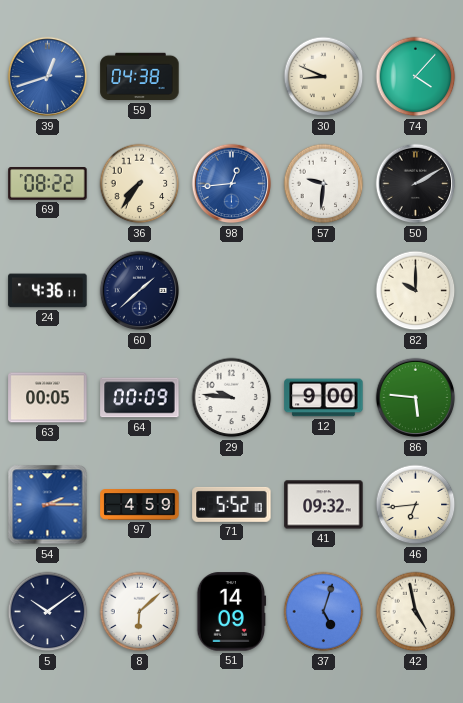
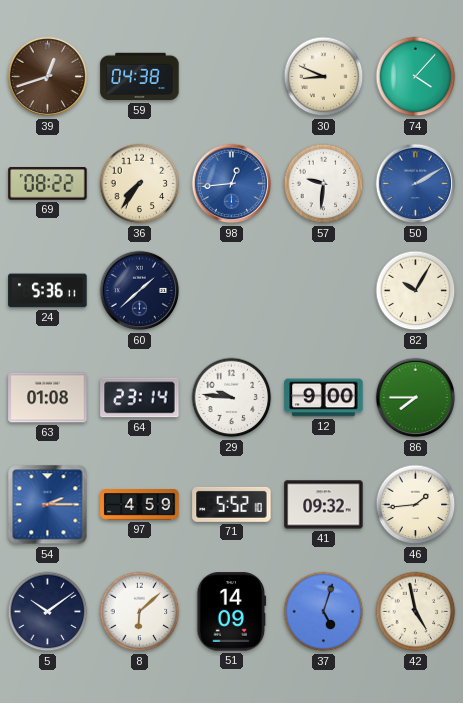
39 dial: blue -> brown (48, 77)
50 dial: black -> blue (416, 184)
24: 4:36 -> 5:36 (48, 291)
82: 10:00 -> 10:05 (416, 291)
63: 00:05 -> 01:08 (48, 398)
64: 00:09 -> 23:14 (140, 398)
86: 5:46 -> 7:45 (416, 398)
46: 6:44 -> 1:44 (416, 505)
